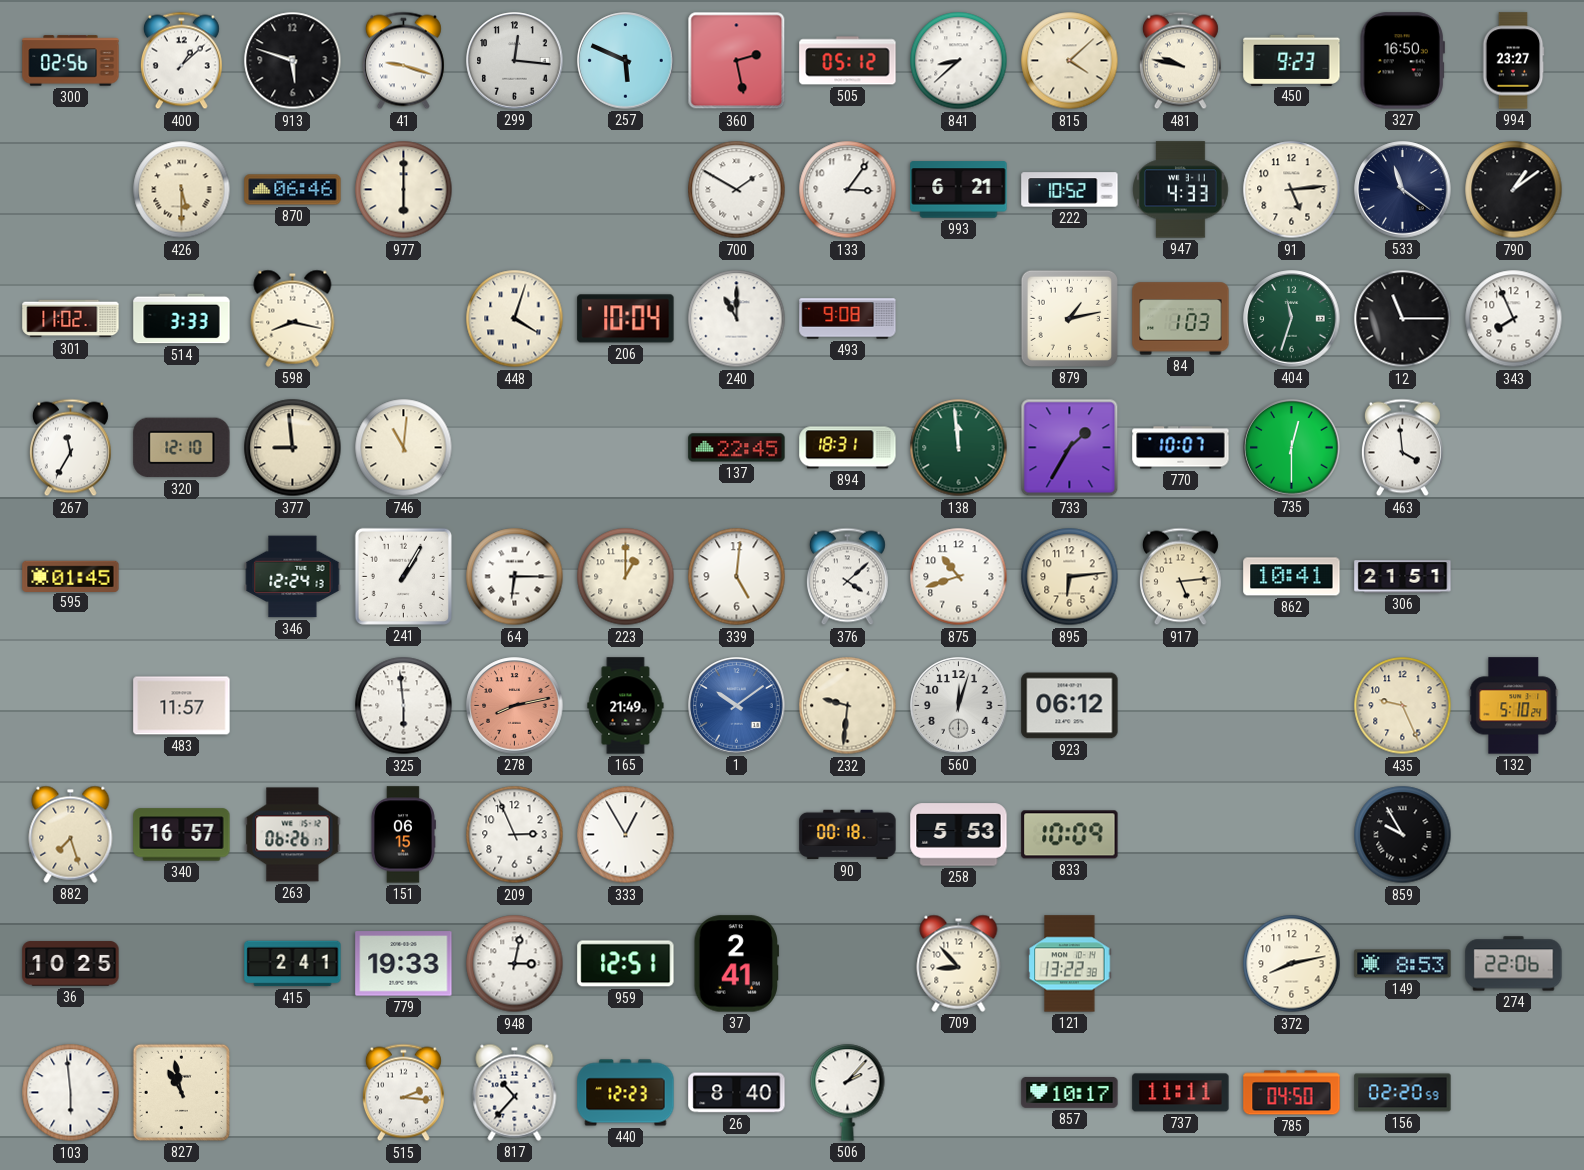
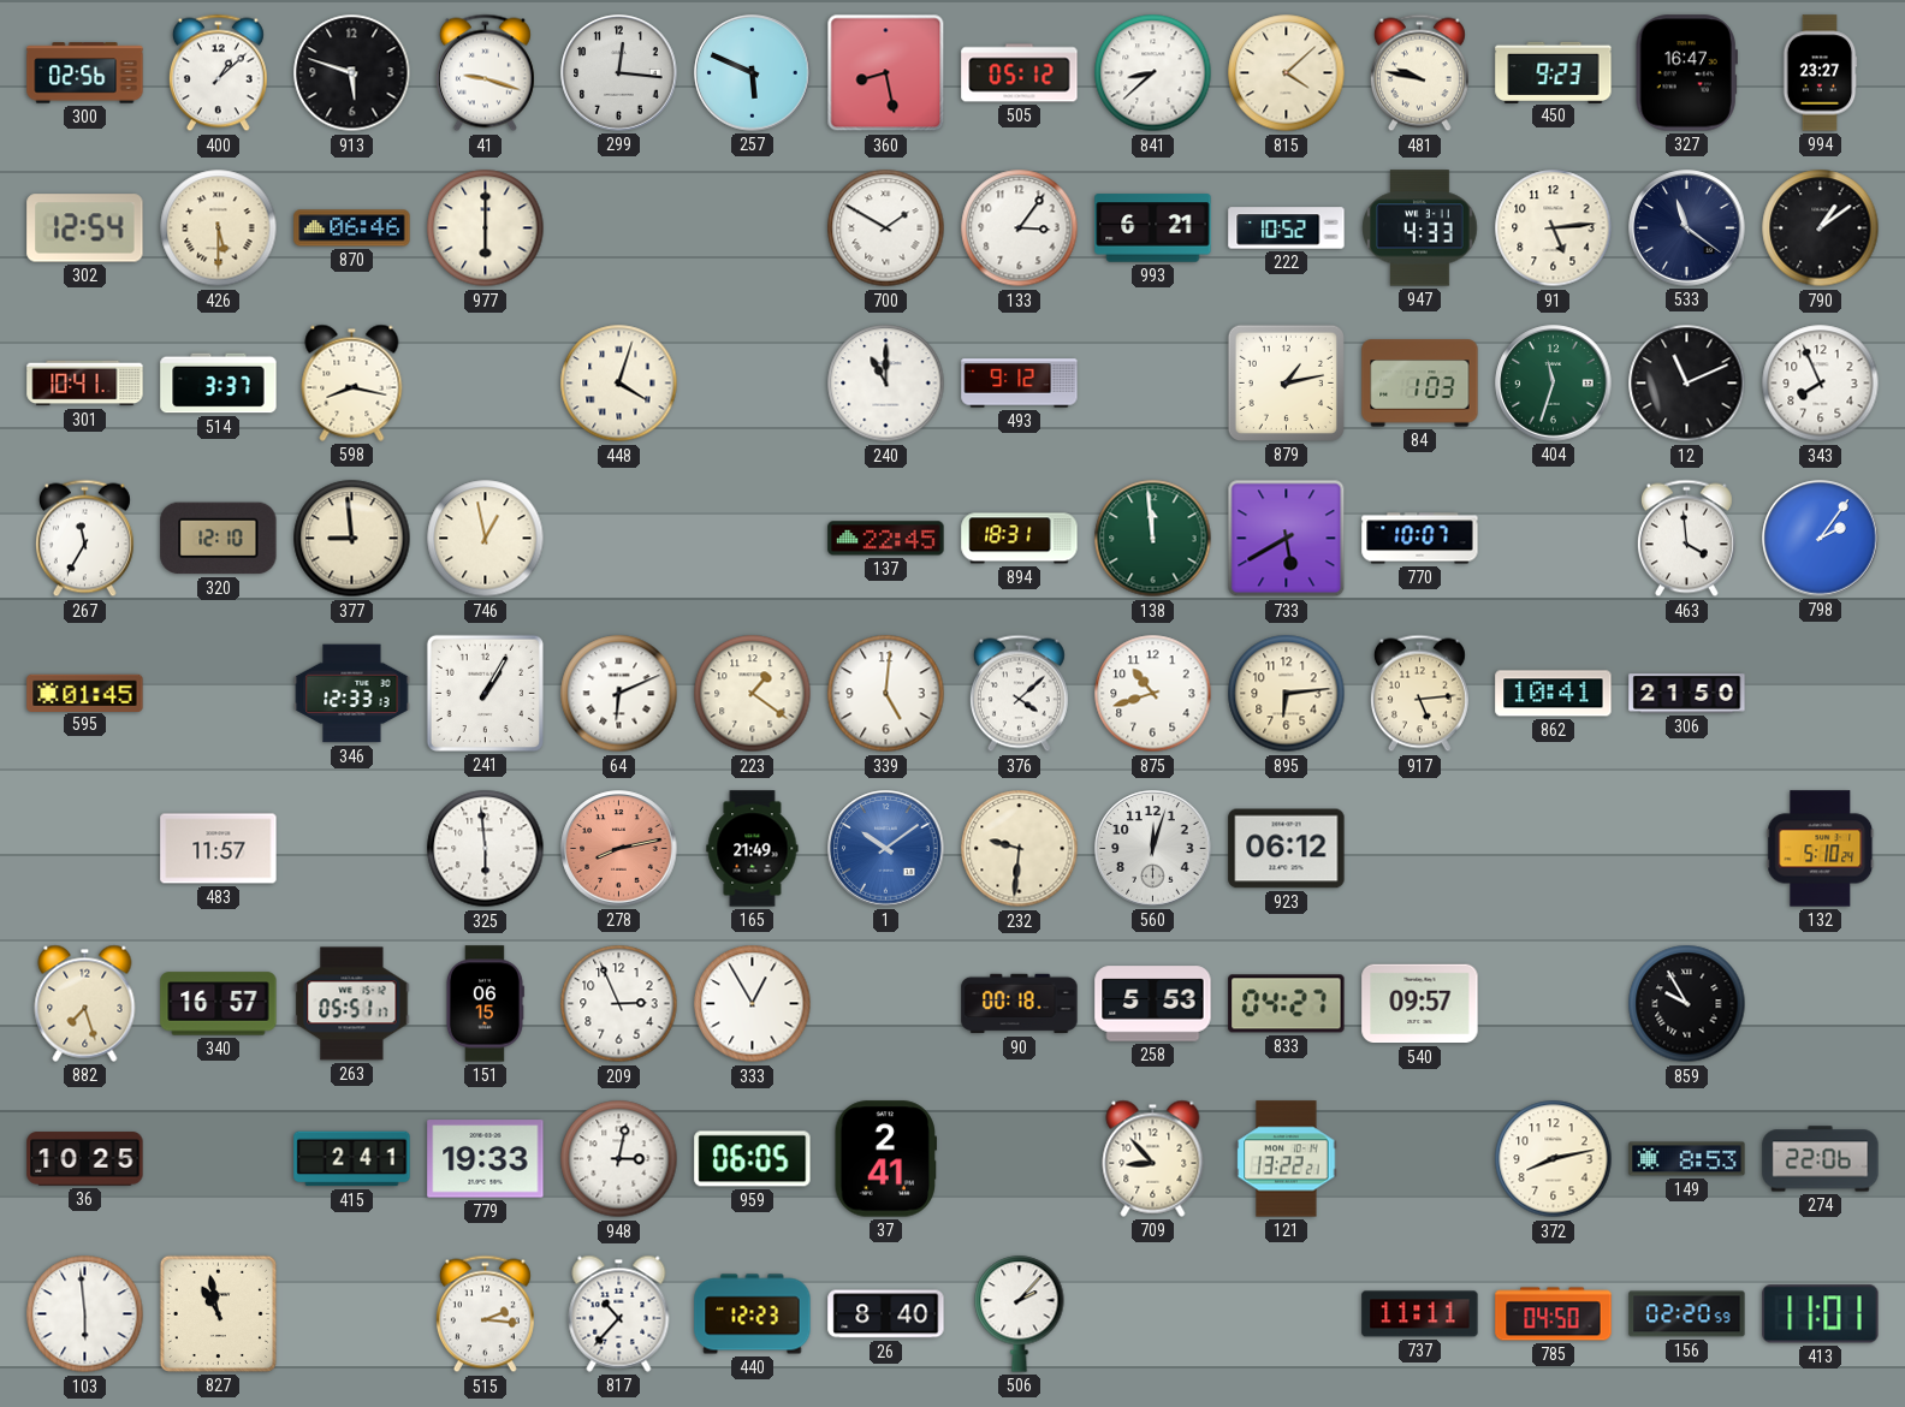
360: 2:28 -> 8:28 (886, 73)
327: 16:50 -> 16:47 (1686, 73)
302: none -> 12:54 (85, 228)
301: 11:02 -> 10:41 (85, 384)
514: 3:33 -> 3:37 (219, 384)
206: 10:04 -> none (626, 319)
493: 9:08 -> 9:12 (1020, 384)
12: 11:15 -> 11:11 (1687, 384)
746: 11:01 -> 12:58 (486, 539)
733: 1:35 -> 5:40 (1287, 539)
735: 12:30 -> none (1292, 448)
798: none -> 2:06 (1821, 539)
346: 12:24 -> 12:33 (352, 694)
64: 6:15 -> 6:11 (619, 694)
223: 1:00 -> 1:21 (753, 694)
306: 21:51 -> 21:50 (1687, 694)
435: 9:26 -> none (1403, 706)
263: 06:26 -> 05:51 (352, 1004)
833: 10:09 -> 04:27 (1287, 1004)
540: none -> 09:57 (1420, 1004)
959: 12:51 -> 06:05 (753, 1159)
121: 13:22:38 -> 13:22:21 (1287, 1159)
857: 10:17 -> none (1070, 1092)
413: none -> 11:01 (1821, 1314)
